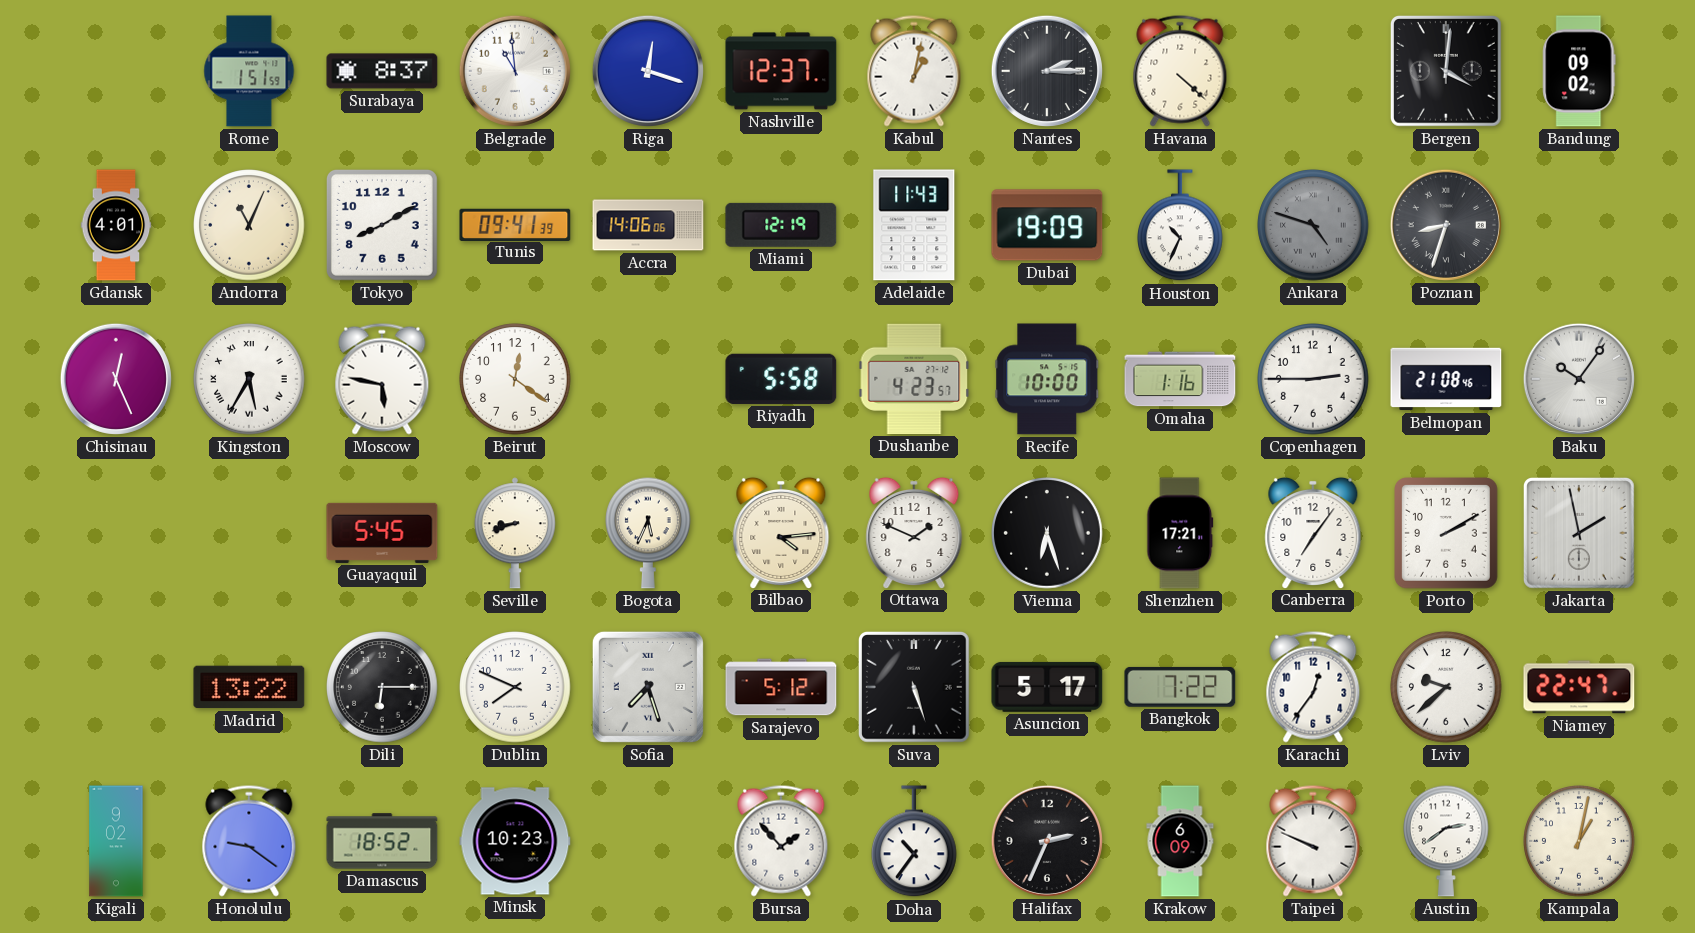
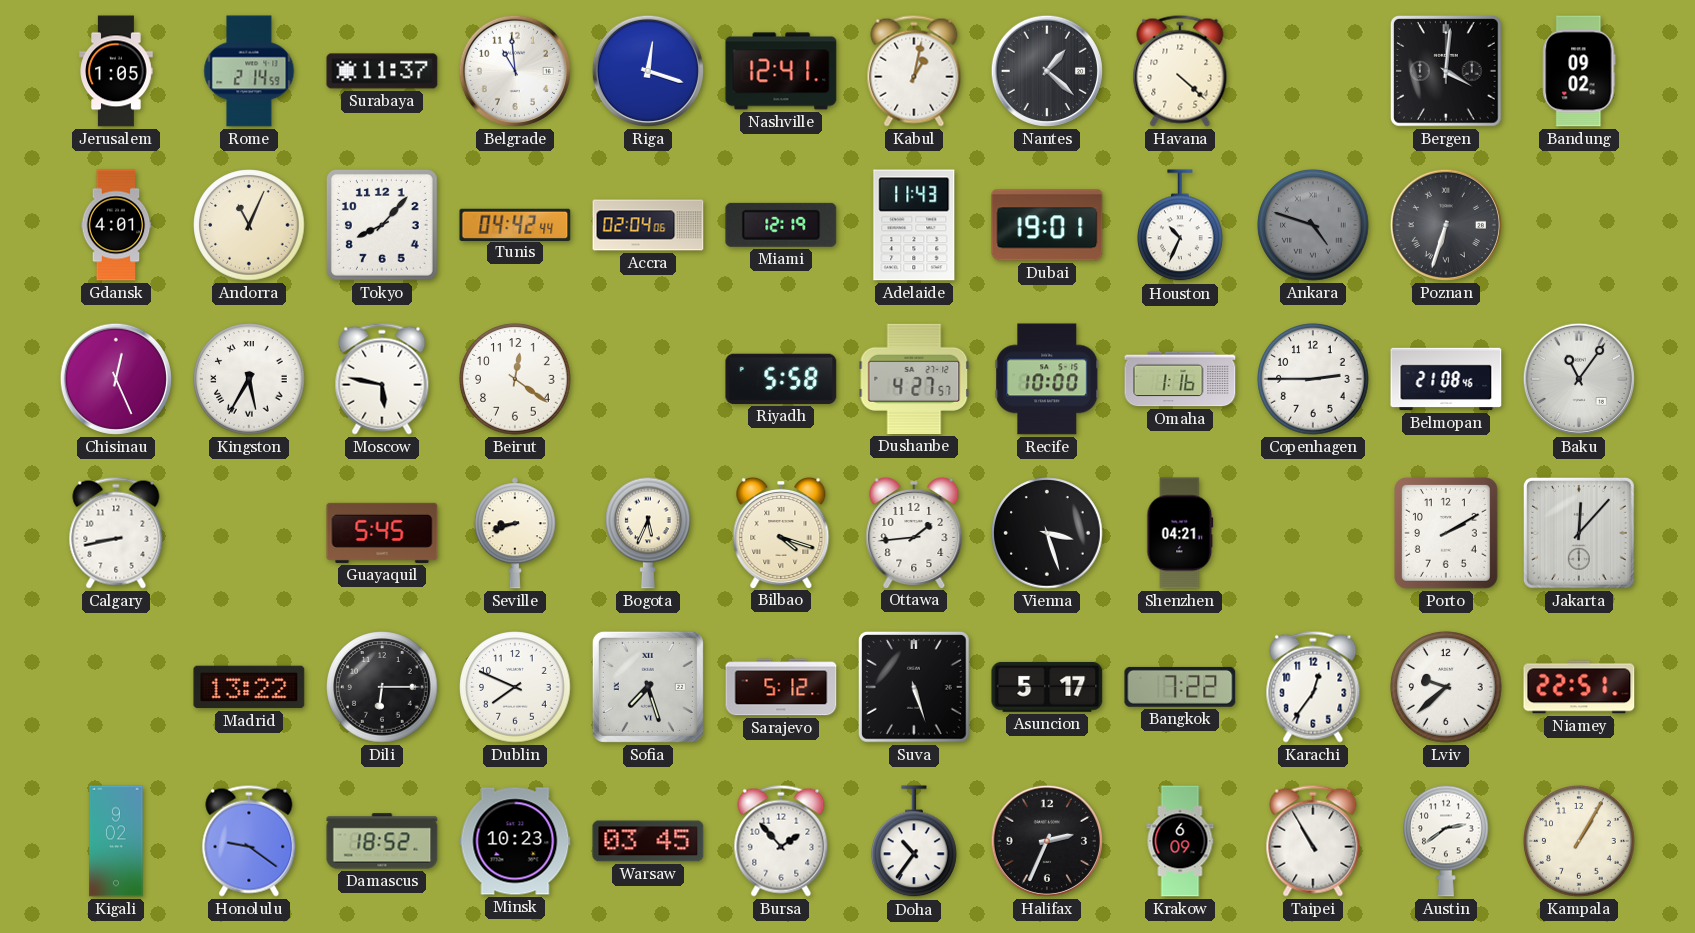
Jerusalem: none -> 1:05 (116, 71)
Rome: 1:51 -> 2:14 (249, 71)
Surabaya: 8:37 -> 11:37 (382, 71)
Nashville: 12:37 -> 12:41 (781, 71)
Nantes: 2:15 -> 1:22 (1047, 71)
Tokyo: 8:10 -> 8:07 (382, 225)
Tunis: 09:41 -> 04:42 (515, 224)
Accra: 14:06 -> 02:04 (648, 225)
Dubai: 19:09 -> 19:01 (1047, 225)
Poznan: 8:33 -> 6:33 (1446, 225)
Dushanbe: 4:23 -> 4:27 (914, 379)
Baku: 10:06 -> 11:06 (1579, 379)
Calgary: none -> 8:43 (116, 533)
Bilbao: 4:14 -> 4:18 (781, 532)
Ottawa: 1:49 -> 1:44 (914, 532)
Vienna: 6:27 -> 3:27 (1047, 533)
Shenzhen: 17:21 -> 04:21 (1180, 533)
Canberra: 7:06 -> none (1313, 532)
Jakarta: 1:58 -> 12:07 (1579, 533)
Niamey: 22:47 -> 22:51 (1579, 687)
Warsaw: none -> 03:45 (648, 841)
Taipei: 9:49 -> 10:55 (1313, 841)
Kampala: 1:02 -> 1:05 (1579, 841)
